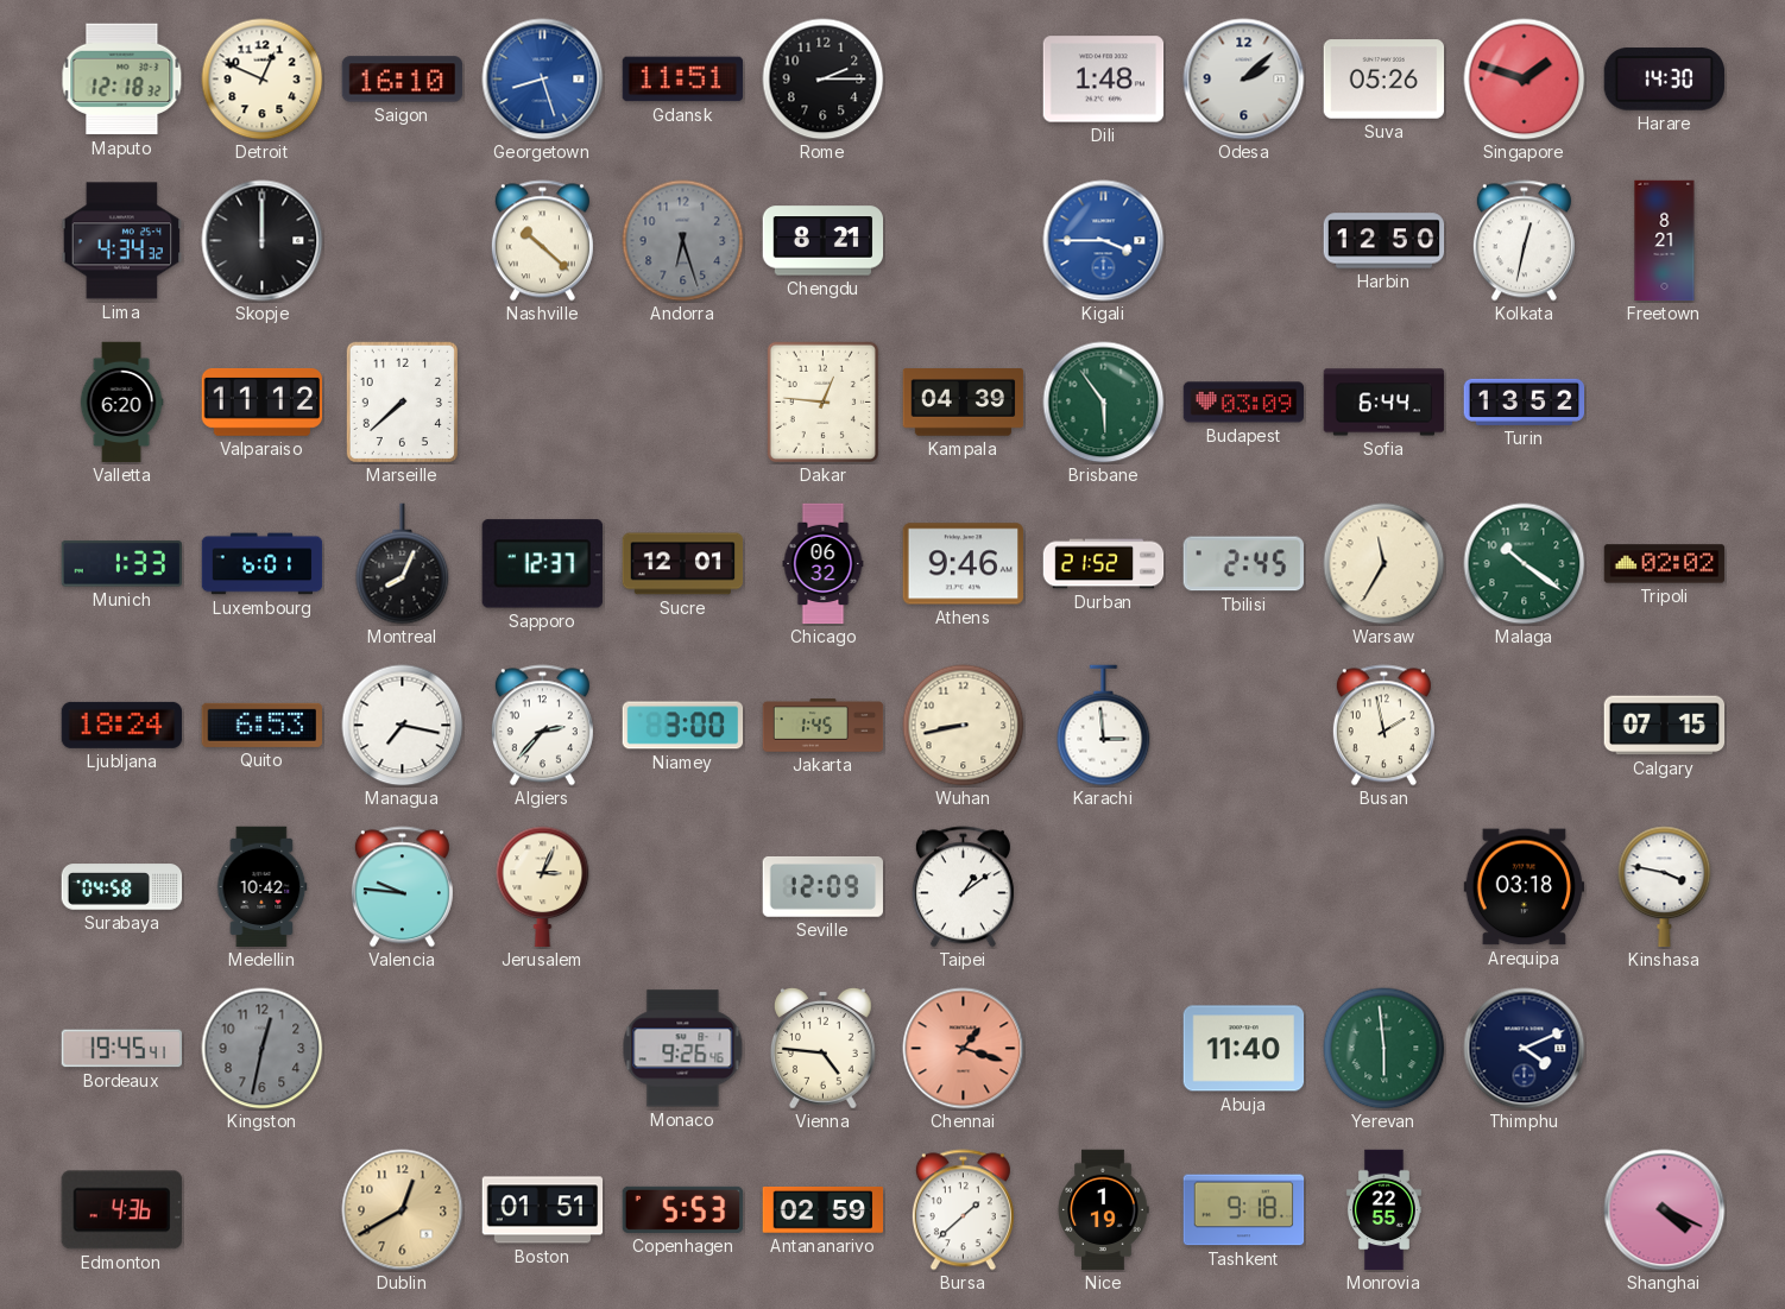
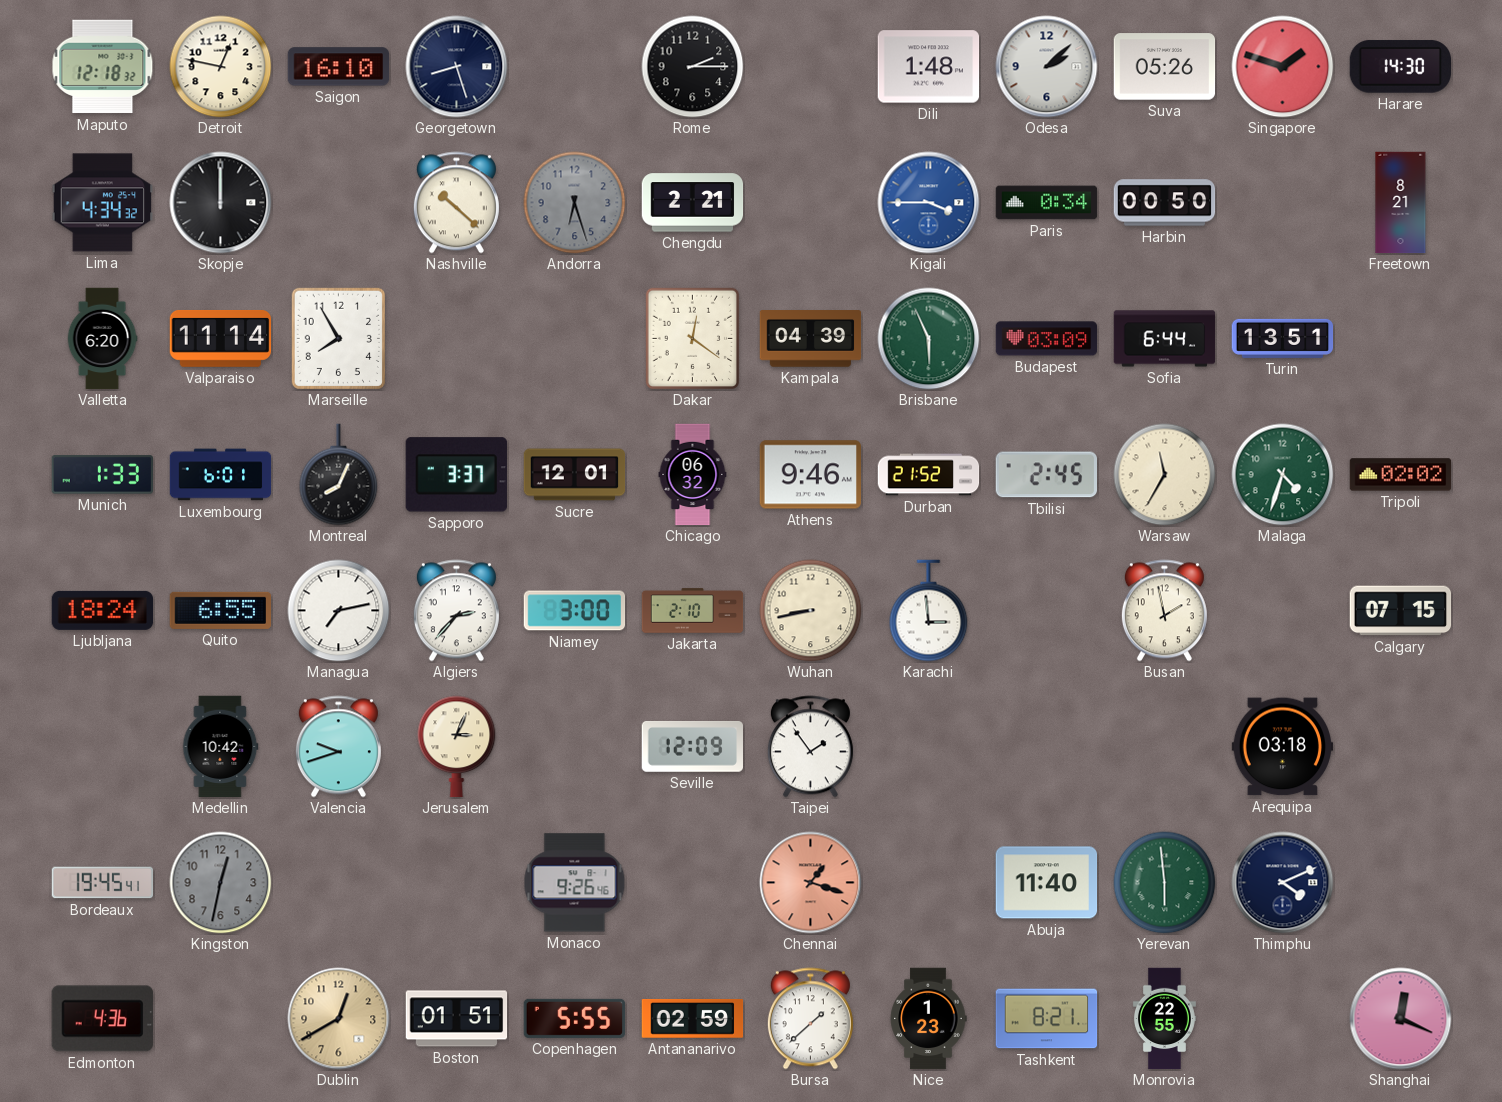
Detroit: 12:49 -> 12:47 (221, 67)
Georgetown dial: blue -> navy (457, 67)
Gdansk: 11:51 -> none (683, 80)
Chengdu: 8:21 -> 2:21 (693, 203)
Paris: none -> 0:34 (1047, 203)
Harbin: 12:50 -> 00:50 (1165, 203)
Kolkata: 12:32 -> none (1524, 241)
Valparaiso: 11:12 -> 11:14 (221, 338)
Marseille: 7:38 -> 7:55 (338, 338)
Dakar: 12:46 -> 12:21 (692, 338)
Brisbane: 5:54 -> 5:56 (929, 339)
Turin: 13:52 -> 13:51 (1283, 338)
Sapporo: 12:37 -> 3:37 (456, 475)
Malaga: 10:21 -> 4:33 (1283, 475)
Quito: 6:53 -> 6:55 (220, 610)
Managua: 7:17 -> 7:13 (339, 611)
Jakarta: 1:45 -> 2:10 (693, 611)
Surabaya: 04:58 -> none (122, 887)
Valencia: 9:46 -> 9:42 (338, 747)
Taipei: 1:09 -> 1:54 (810, 747)
Kinshasa: 3:47 -> none (1665, 887)
Vienna: 4:46 -> none (824, 1049)
Copenhagen: 5:53 -> 5:55 (575, 1018)
Nice: 1:19 -> 1:23 (928, 1019)
Tashkent: 9:18 -> 8:21 (1047, 1019)
Shanghai: 4:19 -> 12:19 (1401, 1019)
